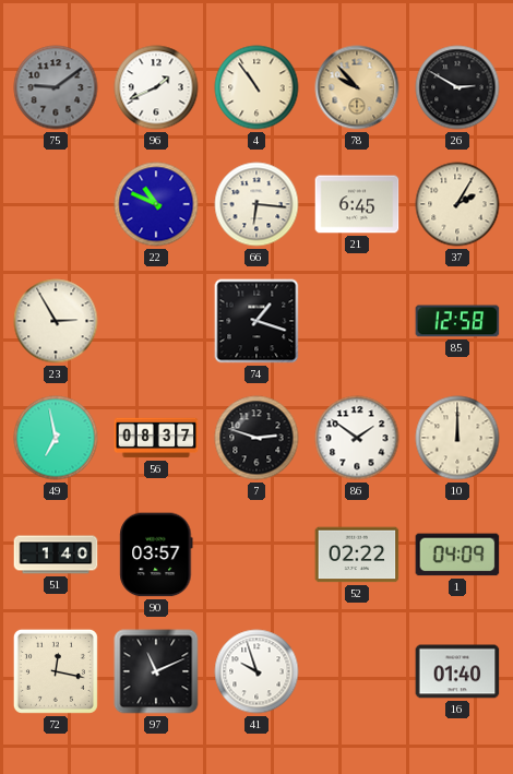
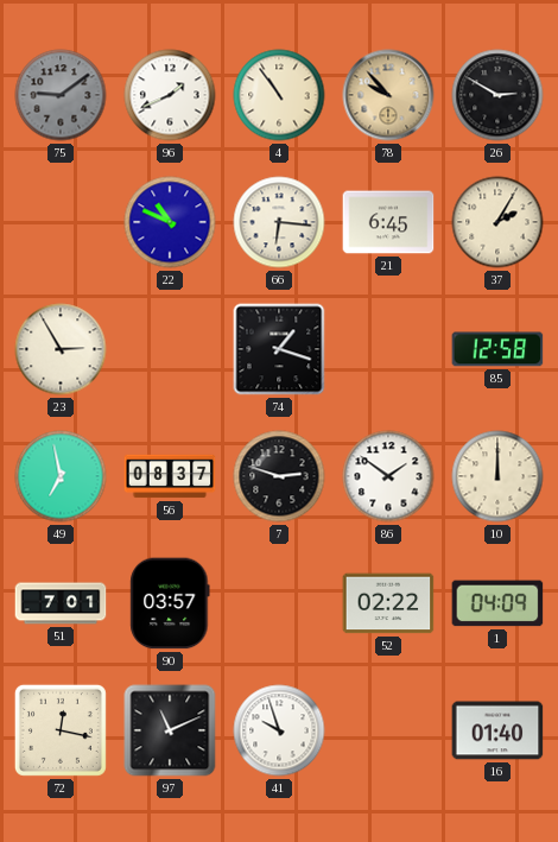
51: 1:40 -> 7:01 (61, 603)
